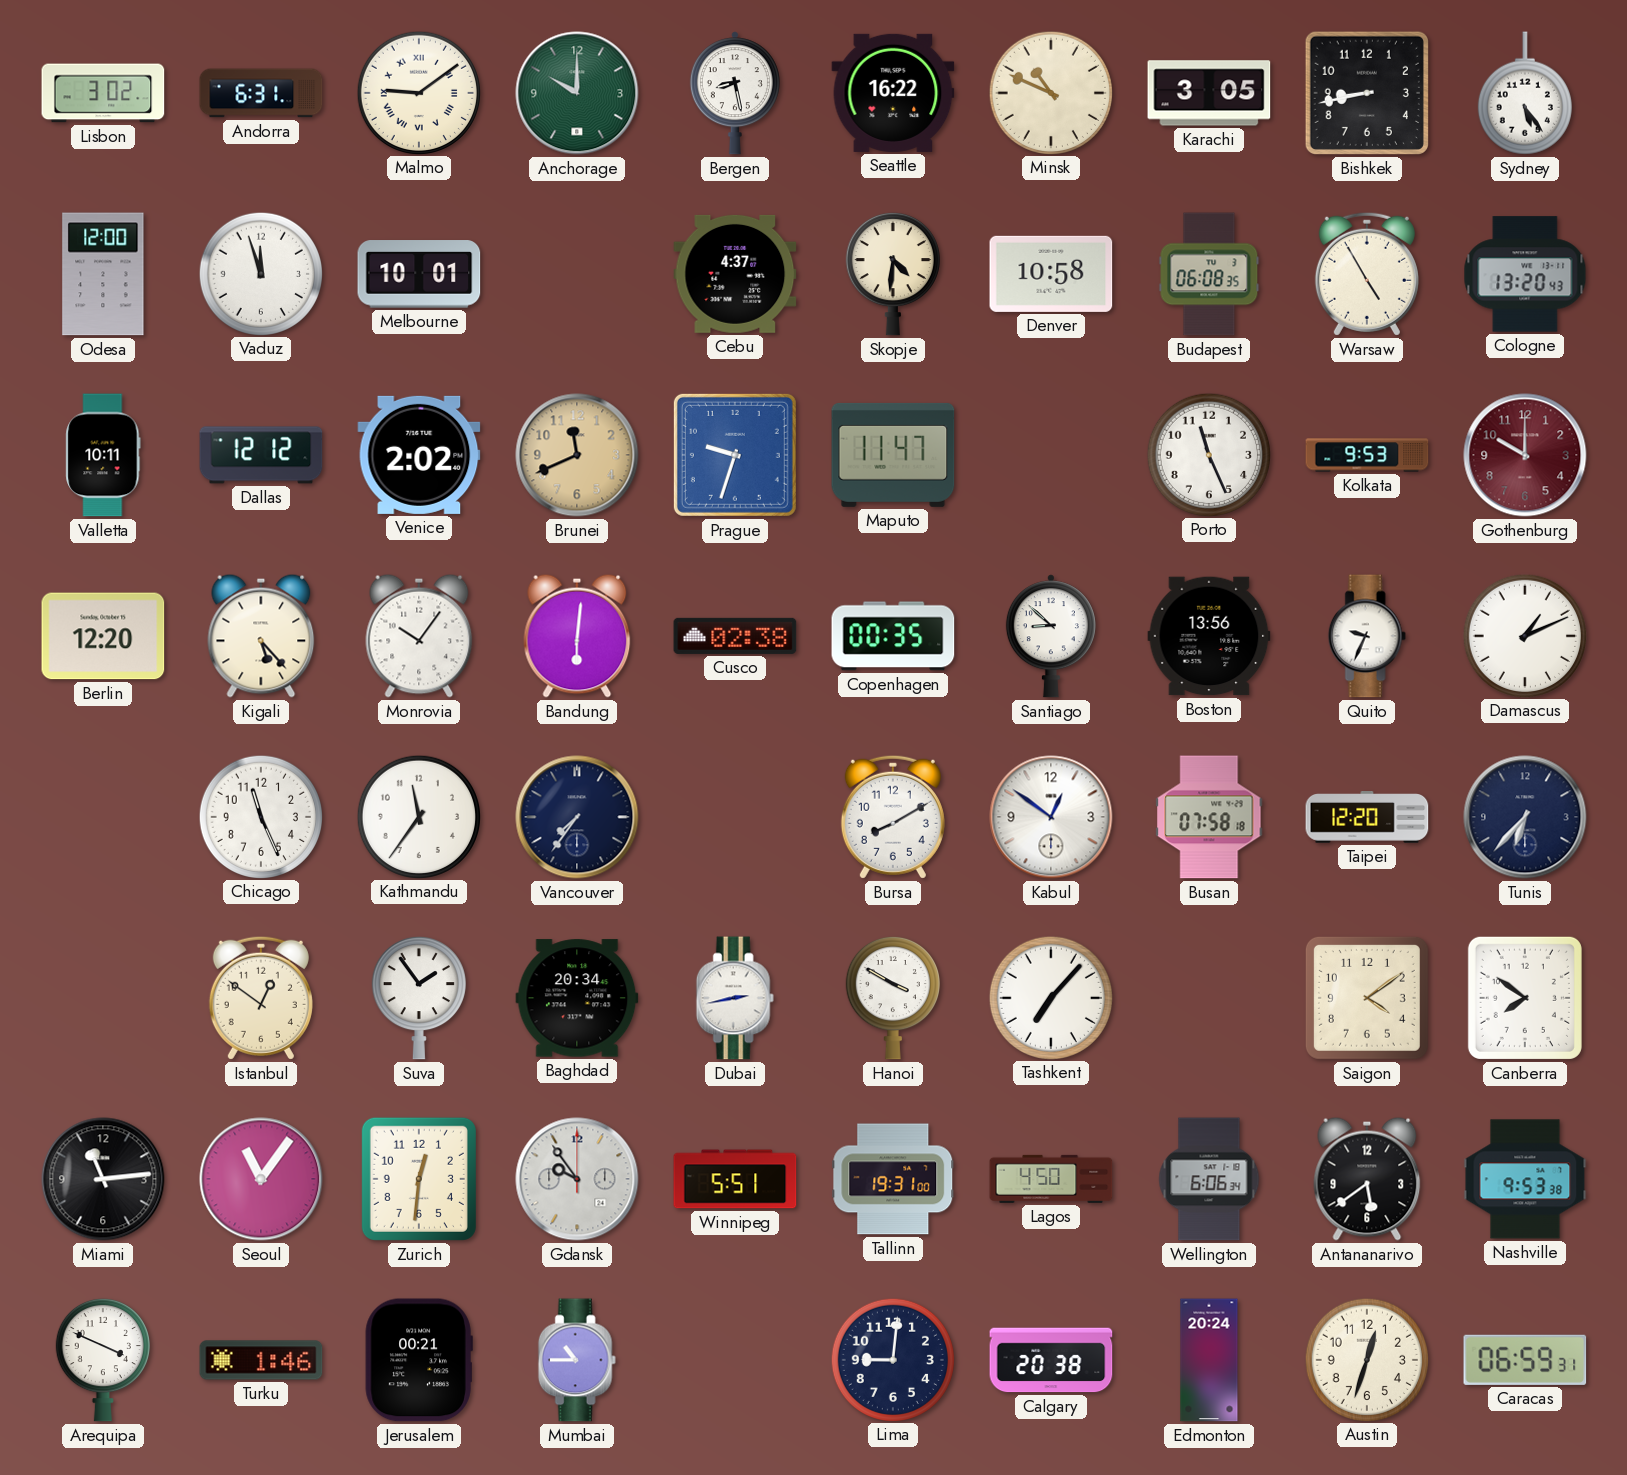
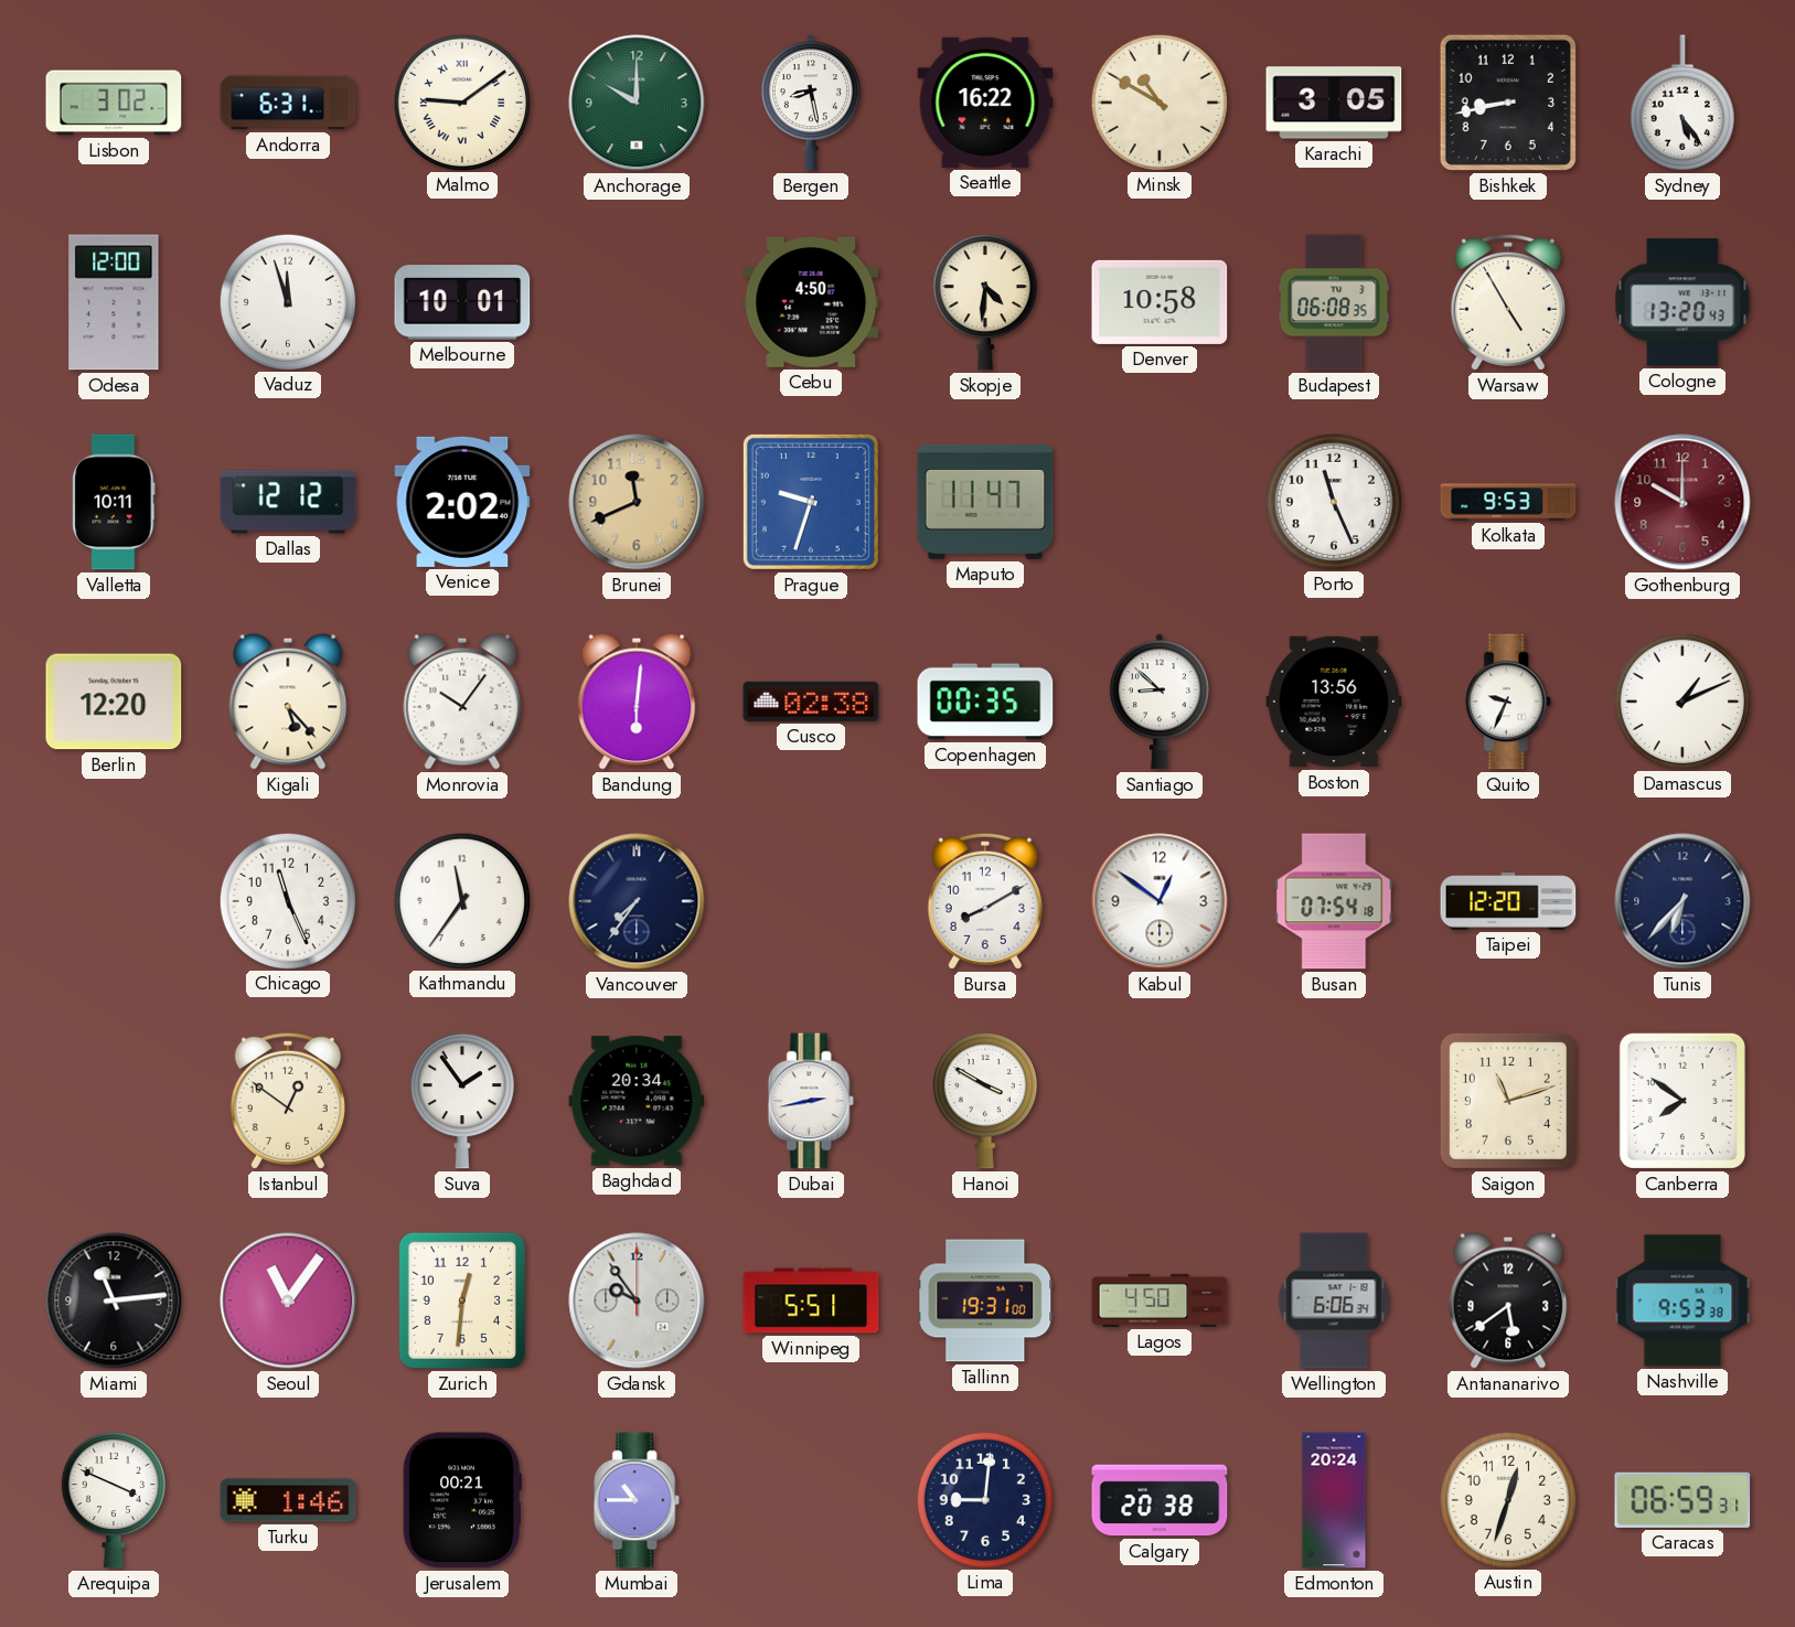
Minsk: 10:49 -> 10:50 (1158, 101)
Cebu: 4:37 -> 4:50 (811, 302)
Busan: 07:58 -> 07:54 (1334, 901)
Tashkent: 7:07 -> none (1050, 997)
Saigon: 4:09 -> 11:12 (1508, 1101)
